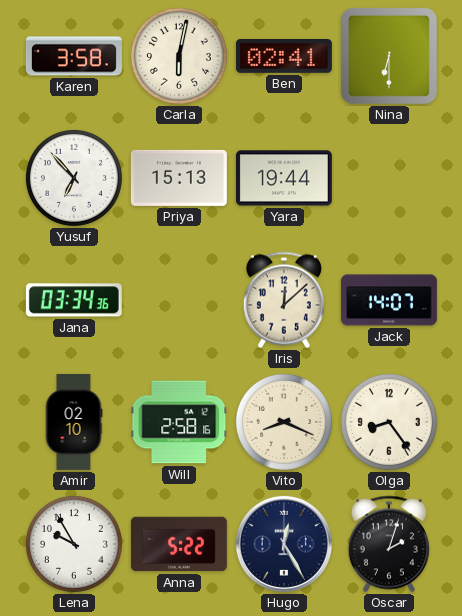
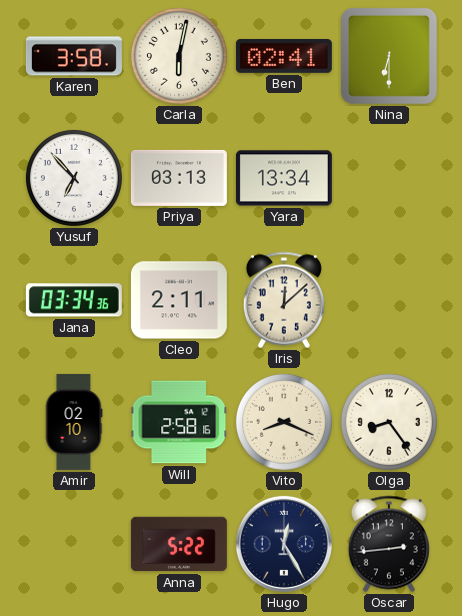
Priya: 15:13 -> 03:13 (179, 178)
Yara: 19:44 -> 13:34 (284, 178)
Cleo: none -> 2:11 (179, 300)
Jack: 14:07 -> none (389, 300)
Lena: 9:55 -> none (74, 544)
Oscar: 2:03 -> 2:44 (389, 544)
